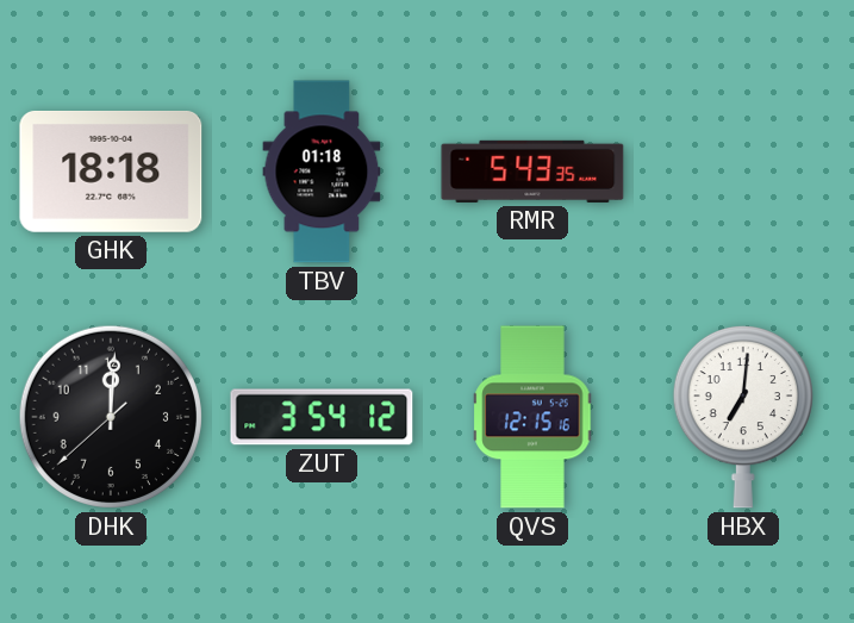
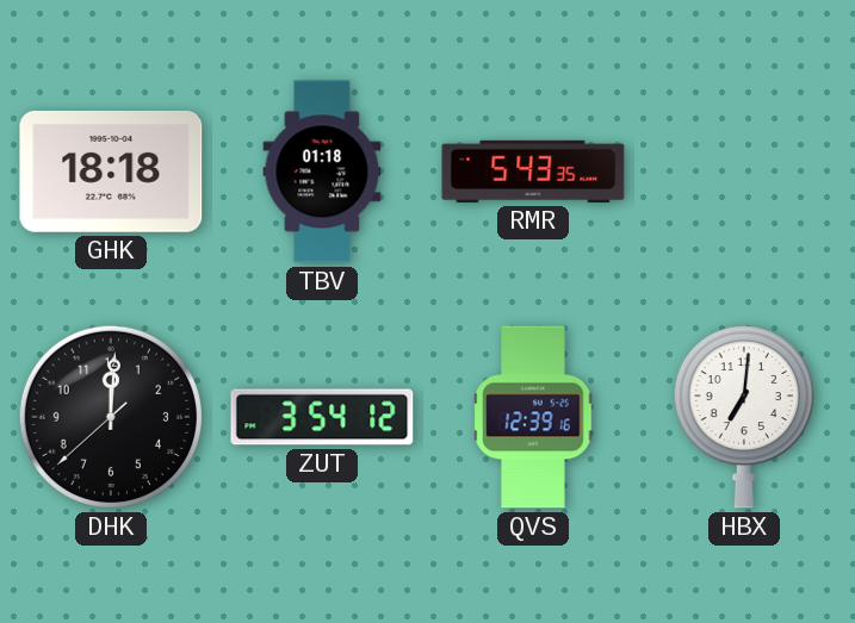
QVS: 12:15 -> 12:39 (533, 417)
